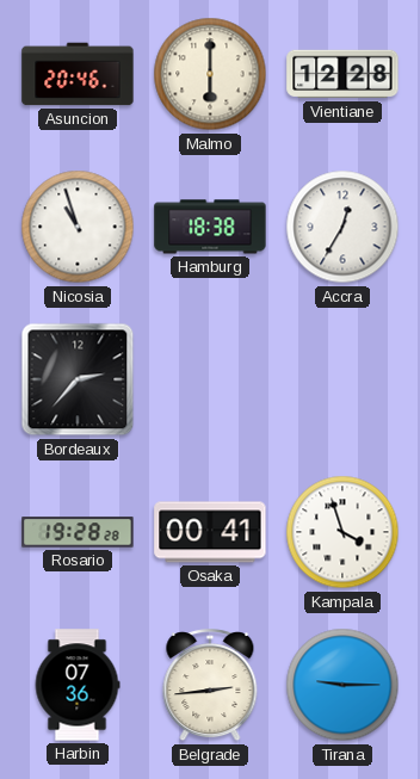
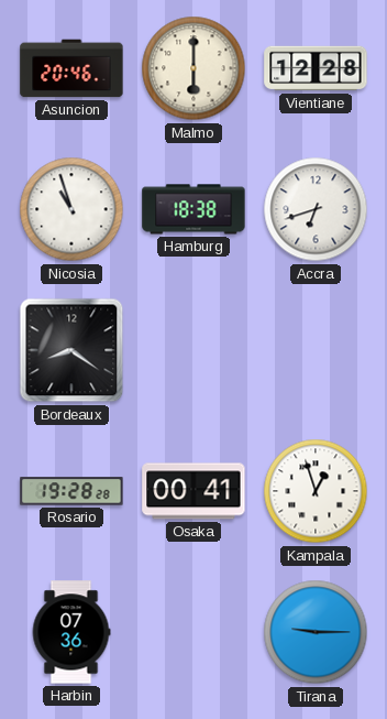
Accra: 12:35 -> 6:42 (316, 209)
Bordeaux: 2:37 -> 8:21 (71, 350)
Kampala: 3:57 -> 12:57 (316, 491)
Belgrade: 2:44 -> none (210, 686)
